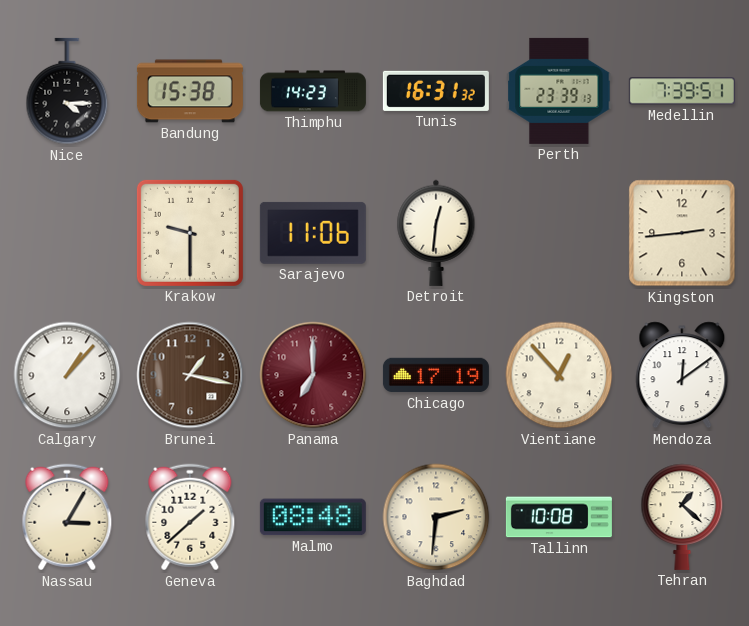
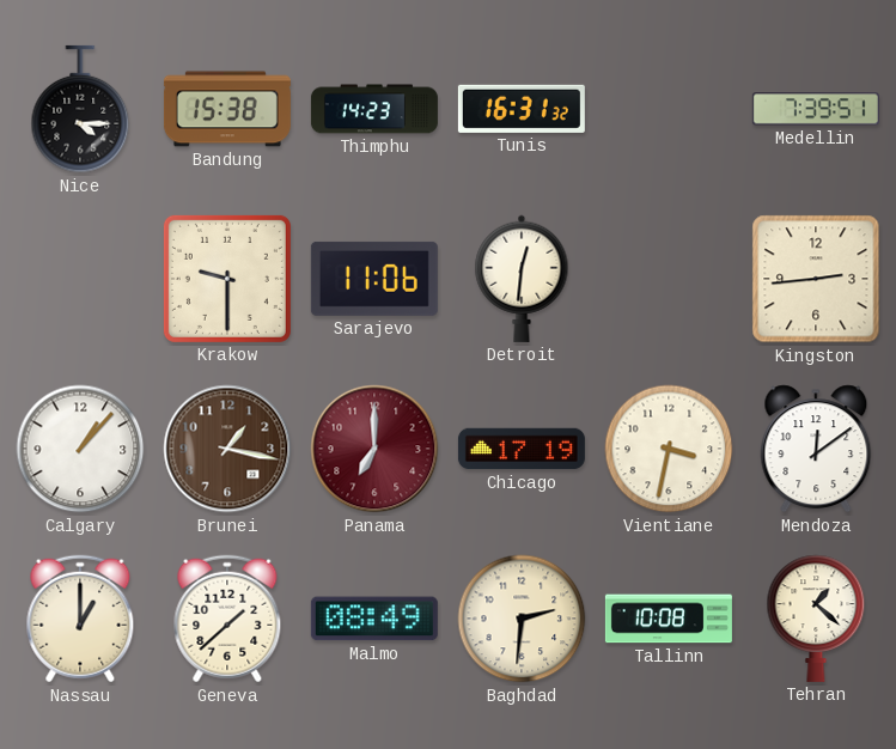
Perth: 23:39 -> none (559, 91)
Vientiane: 12:53 -> 3:32 (669, 449)
Nassau: 3:05 -> 1:00 (80, 619)
Malmo: 08:48 -> 08:49 (374, 619)
